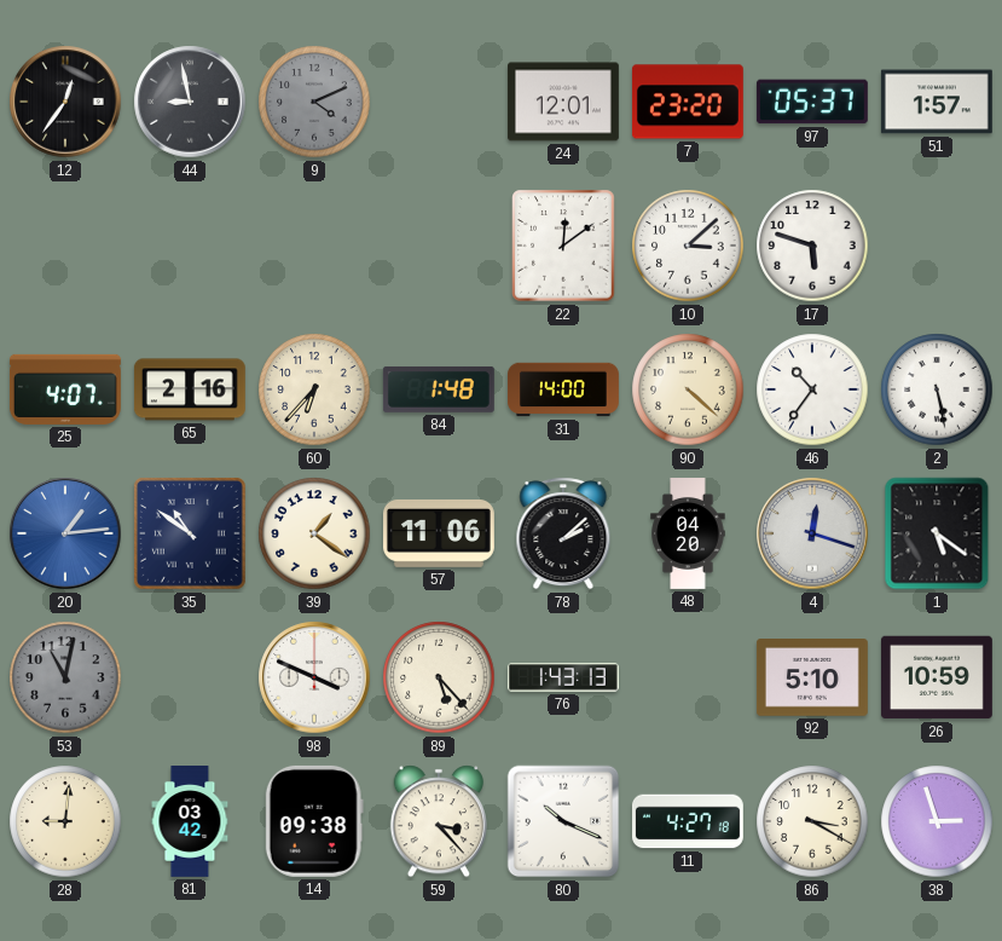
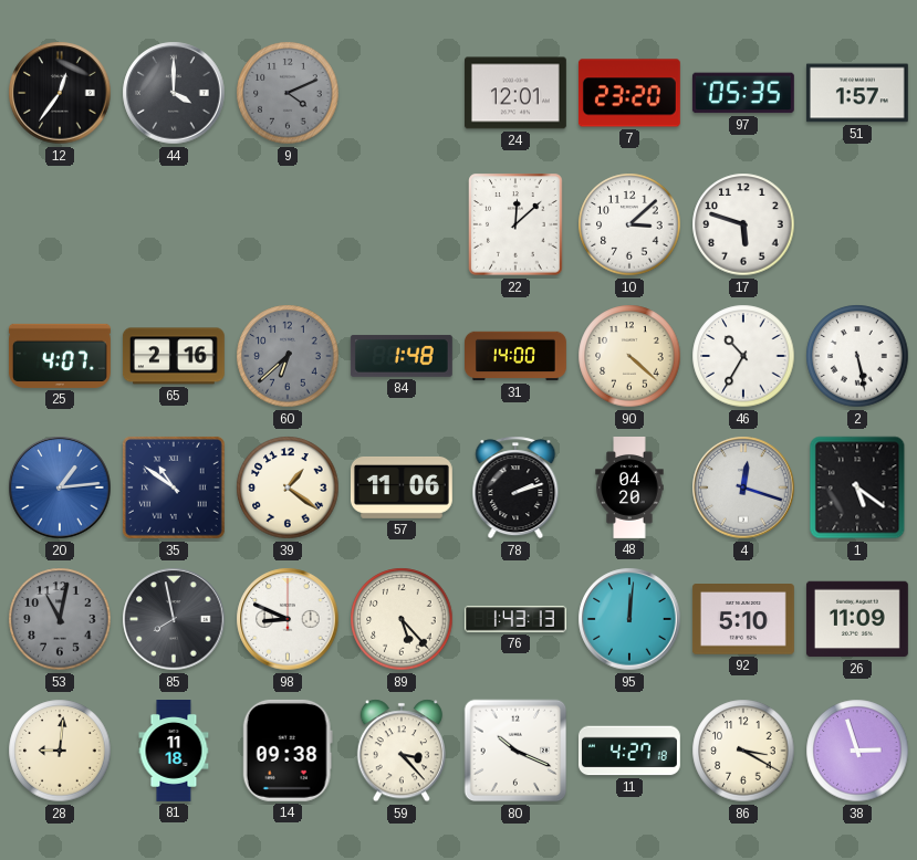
44: 8:58 -> 4:00 (174, 93)
97: 05:37 -> 05:35 (743, 93)
22: 12:09 -> 12:08 (515, 224)
60: 6:37 -> 6:38 (288, 356)
60 dial: cream -> grey (288, 356)
46: 10:36 -> 10:35 (743, 356)
78: 2:08 -> 2:12 (515, 487)
85: none -> 7:58 (174, 619)
98: 3:49 -> 8:49 (288, 619)
95: none -> 12:01 (629, 619)
26: 10:59 -> 11:09 (857, 619)
81: 03:42 -> 11:18 (174, 752)
